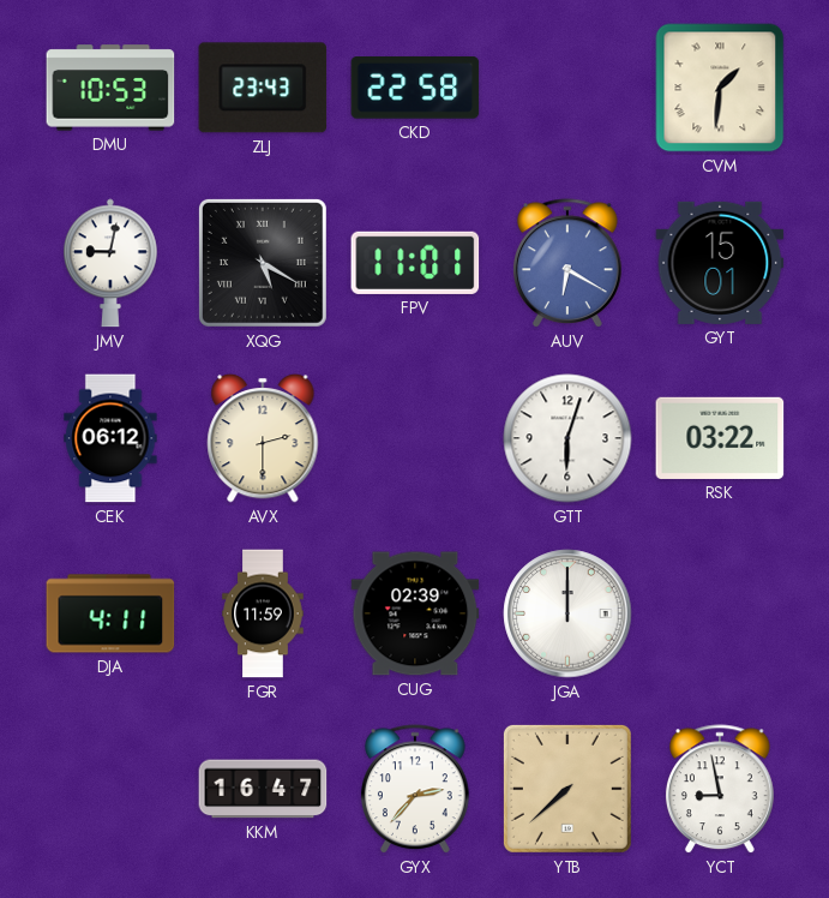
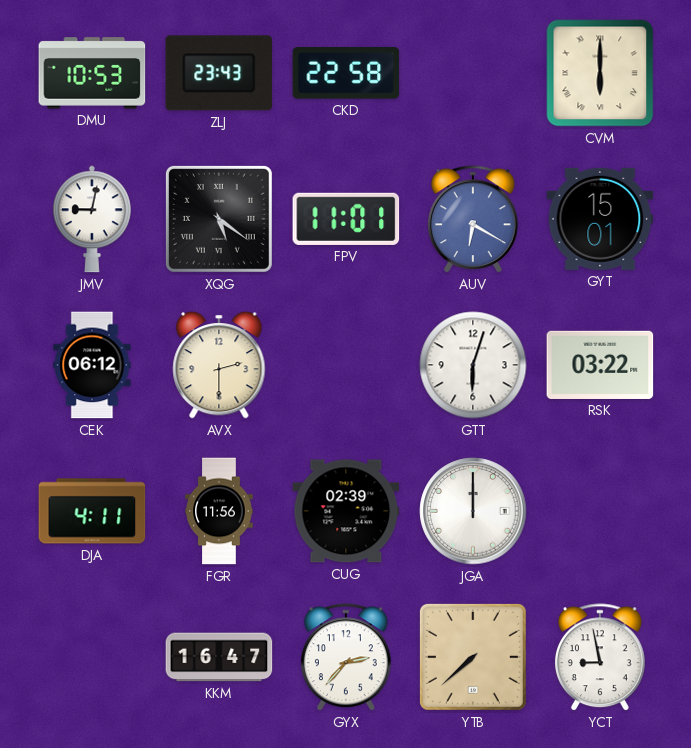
CVM: 1:31 -> 6:00 (600, 73)
XQG: 5:20 -> 5:21 (219, 219)
FGR: 11:59 -> 11:56 (219, 511)
